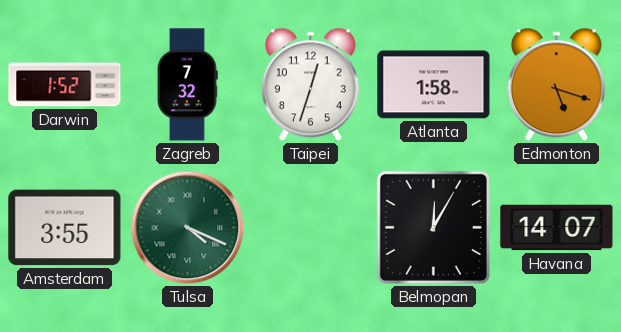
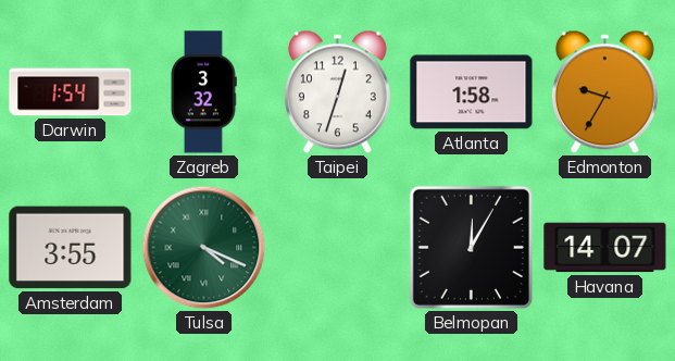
Darwin: 1:52 -> 1:54 (71, 92)
Zagreb: 7:32 -> 3:32 (203, 92)
Edmonton: 5:18 -> 9:35 (604, 92)
